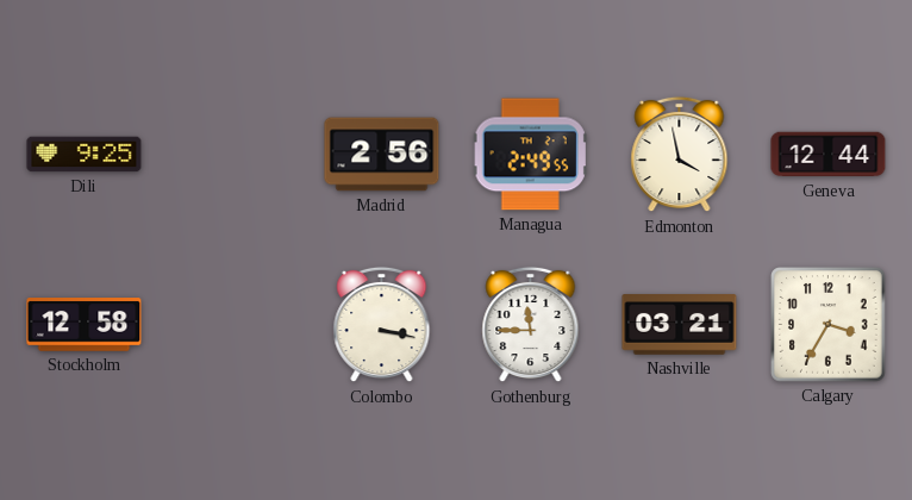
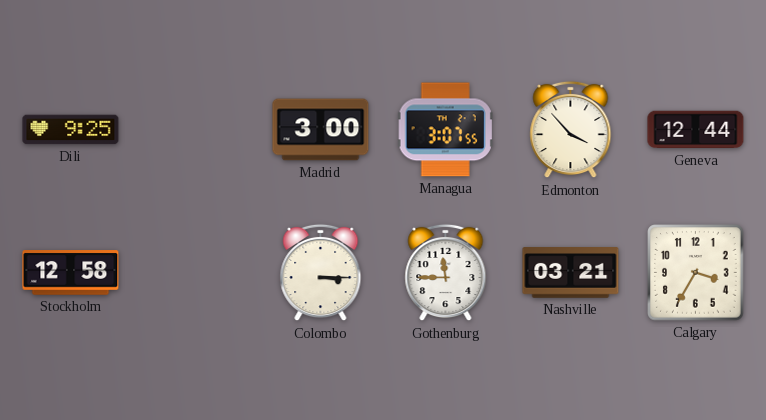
Madrid: 2:56 -> 3:00 (321, 130)
Managua: 2:49 -> 3:07 (445, 130)
Edmonton: 3:58 -> 3:53 (571, 130)
Colombo: 3:17 -> 3:15 (321, 273)
